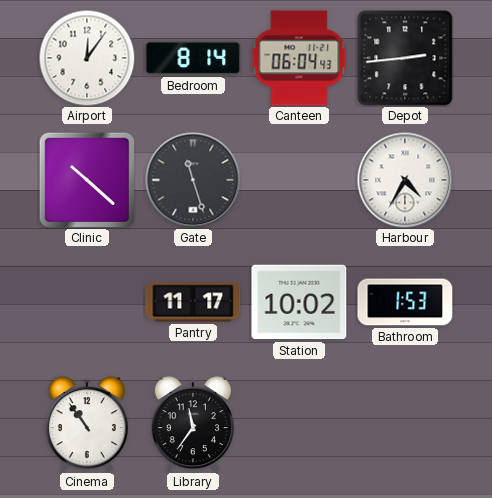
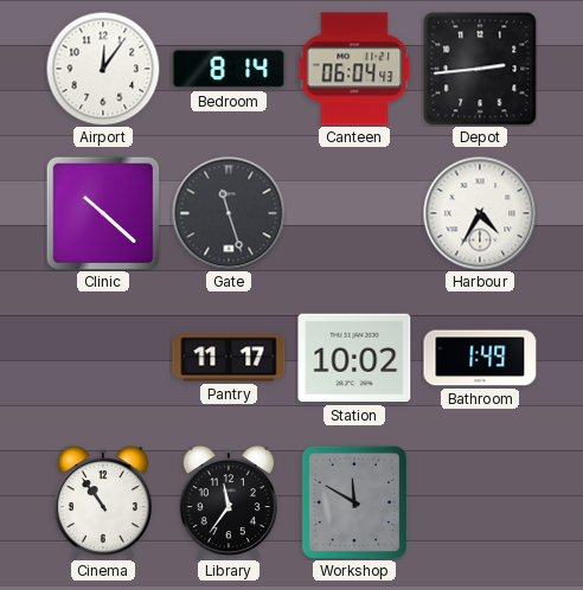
Bathroom: 1:53 -> 1:49 (480, 358)
Workshop: none -> 11:50 (354, 502)
